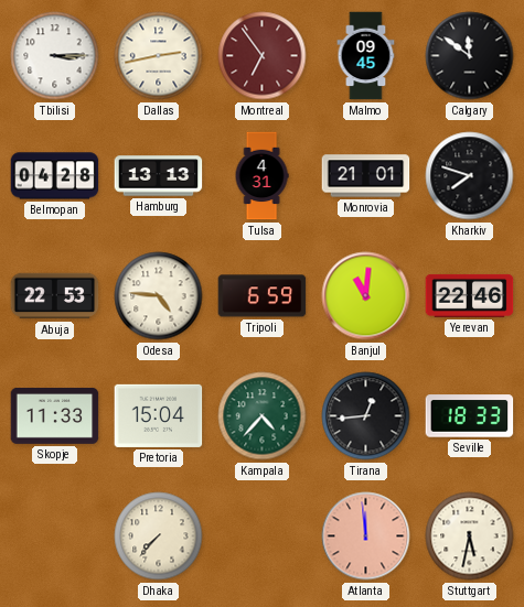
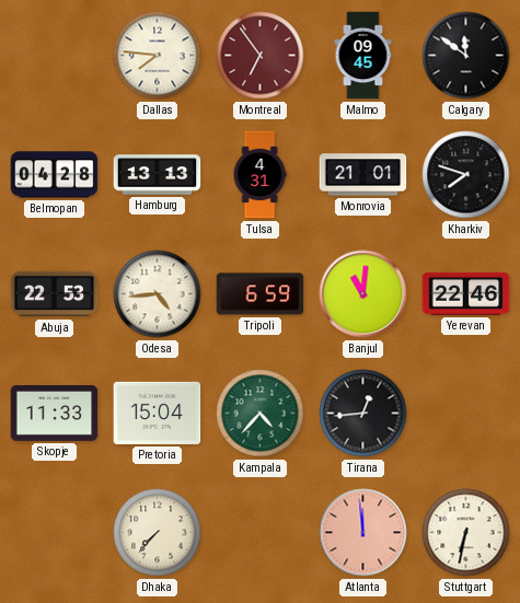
Tbilisi: 3:15 -> none (55, 56)
Dallas: 2:43 -> 7:46 (158, 56)
Odesa: 4:46 -> 4:44 (158, 294)
Seville: 18:33 -> none (470, 416)
Stuttgart: 5:32 -> 6:32 (466, 533)
